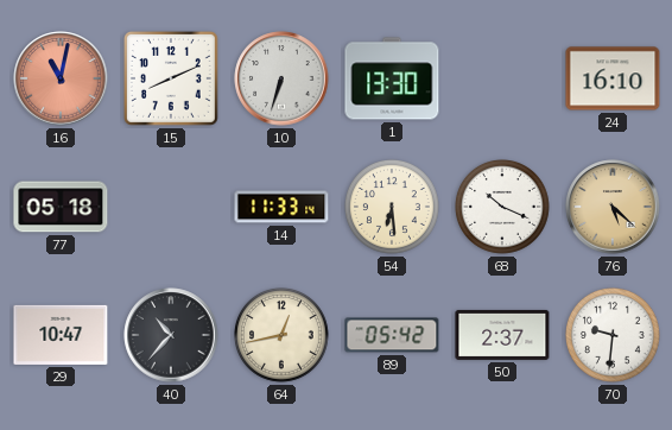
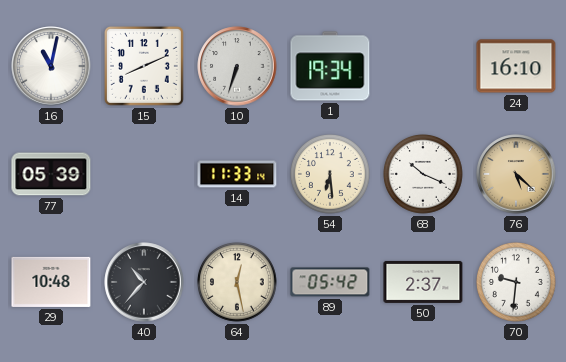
16 dial: salmon -> white (51, 66)
1: 13:30 -> 19:34 (330, 66)
77: 05:18 -> 05:39 (51, 174)
29: 10:47 -> 10:48 (51, 282)
64: 12:43 -> 12:28 (238, 283)
